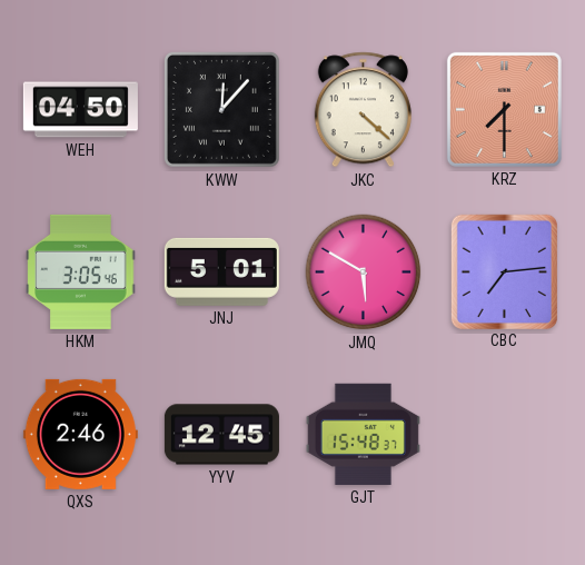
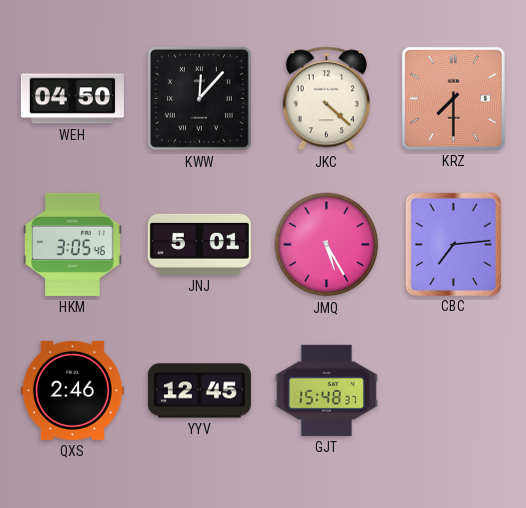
JMQ: 5:50 -> 5:25 (327, 245)
